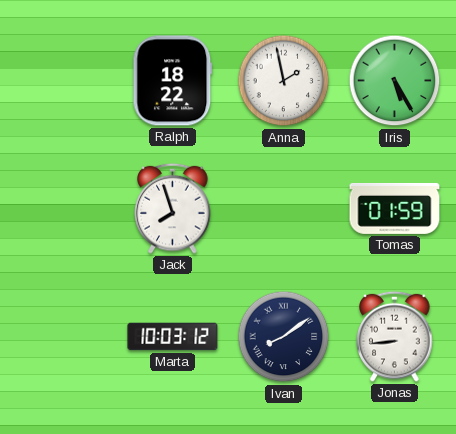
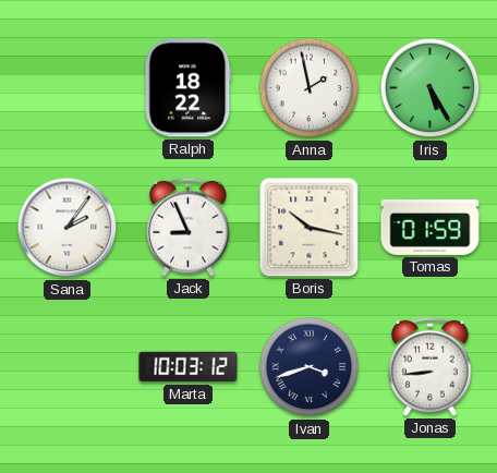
Sana: none -> 2:06 (68, 228)
Jack: 7:57 -> 8:56 (189, 227)
Boris: none -> 10:17 (310, 228)
Ivan: 8:09 -> 3:42 (310, 367)
